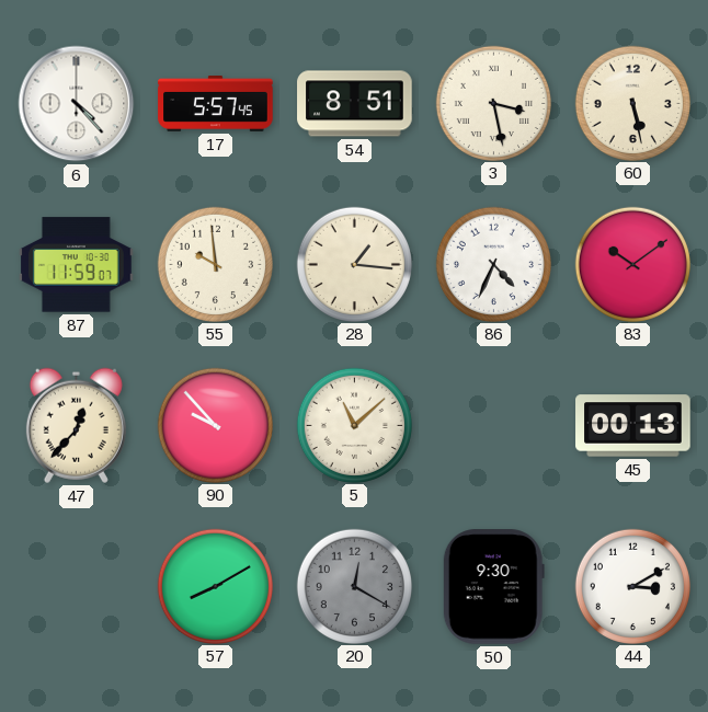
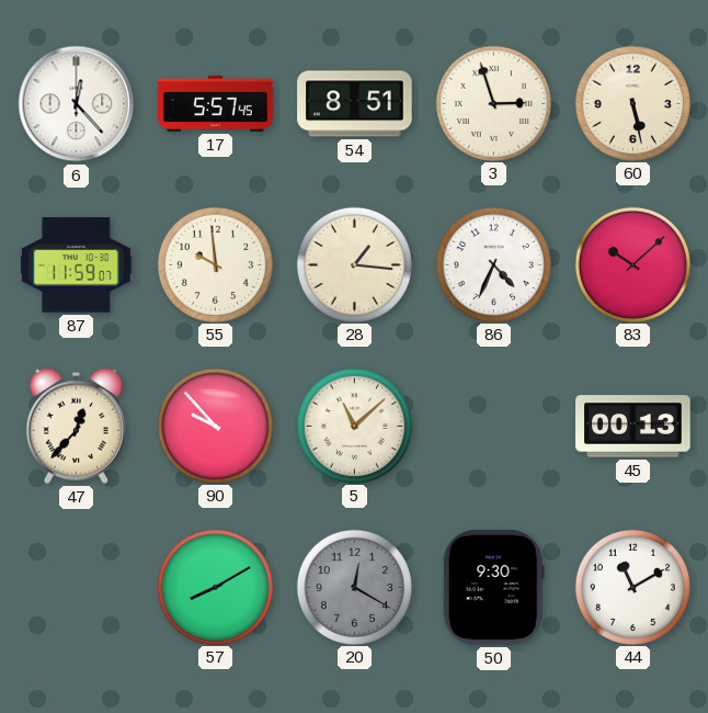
6: 4:23 -> 12:23 (77, 104)
3: 3:28 -> 2:57 (493, 103)
83: 10:09 -> 10:08 (632, 264)
44: 3:10 -> 11:10 (632, 587)
